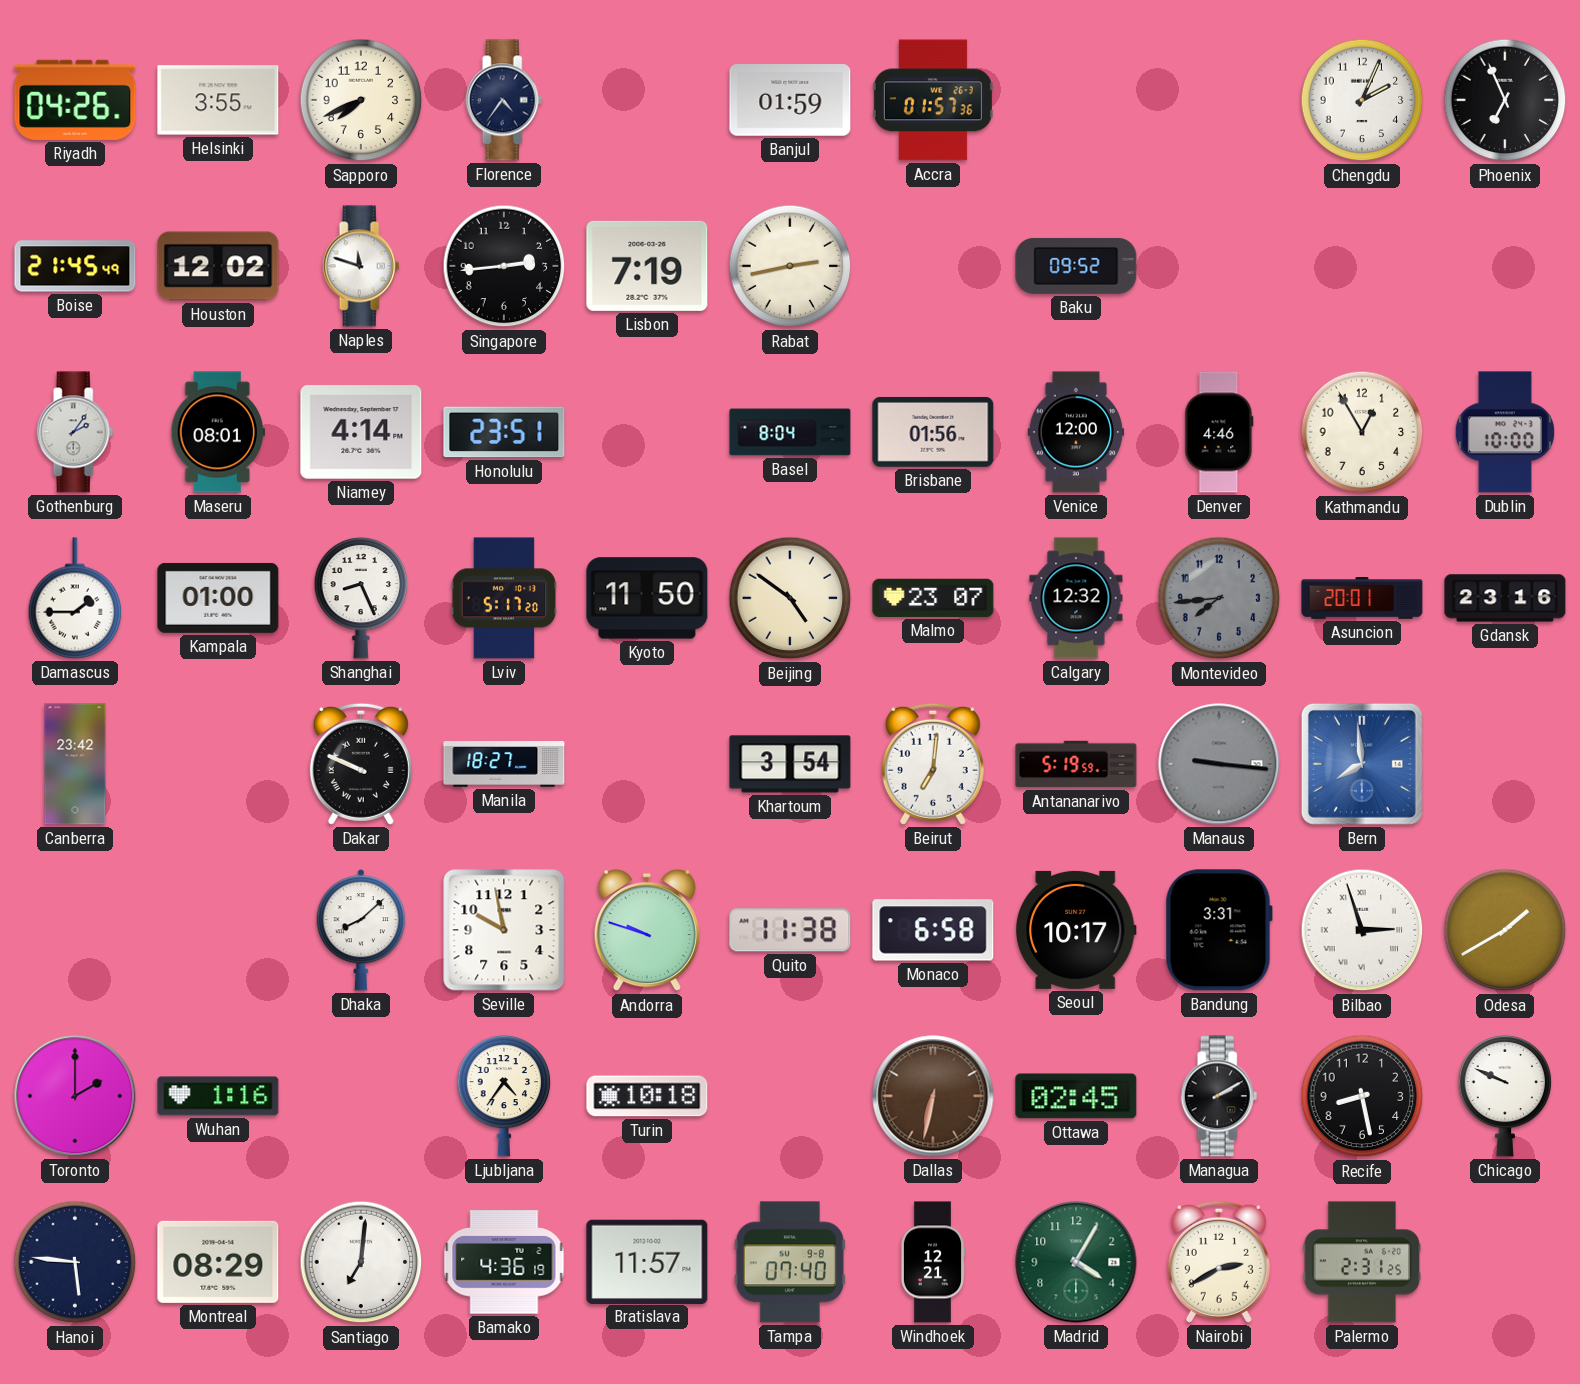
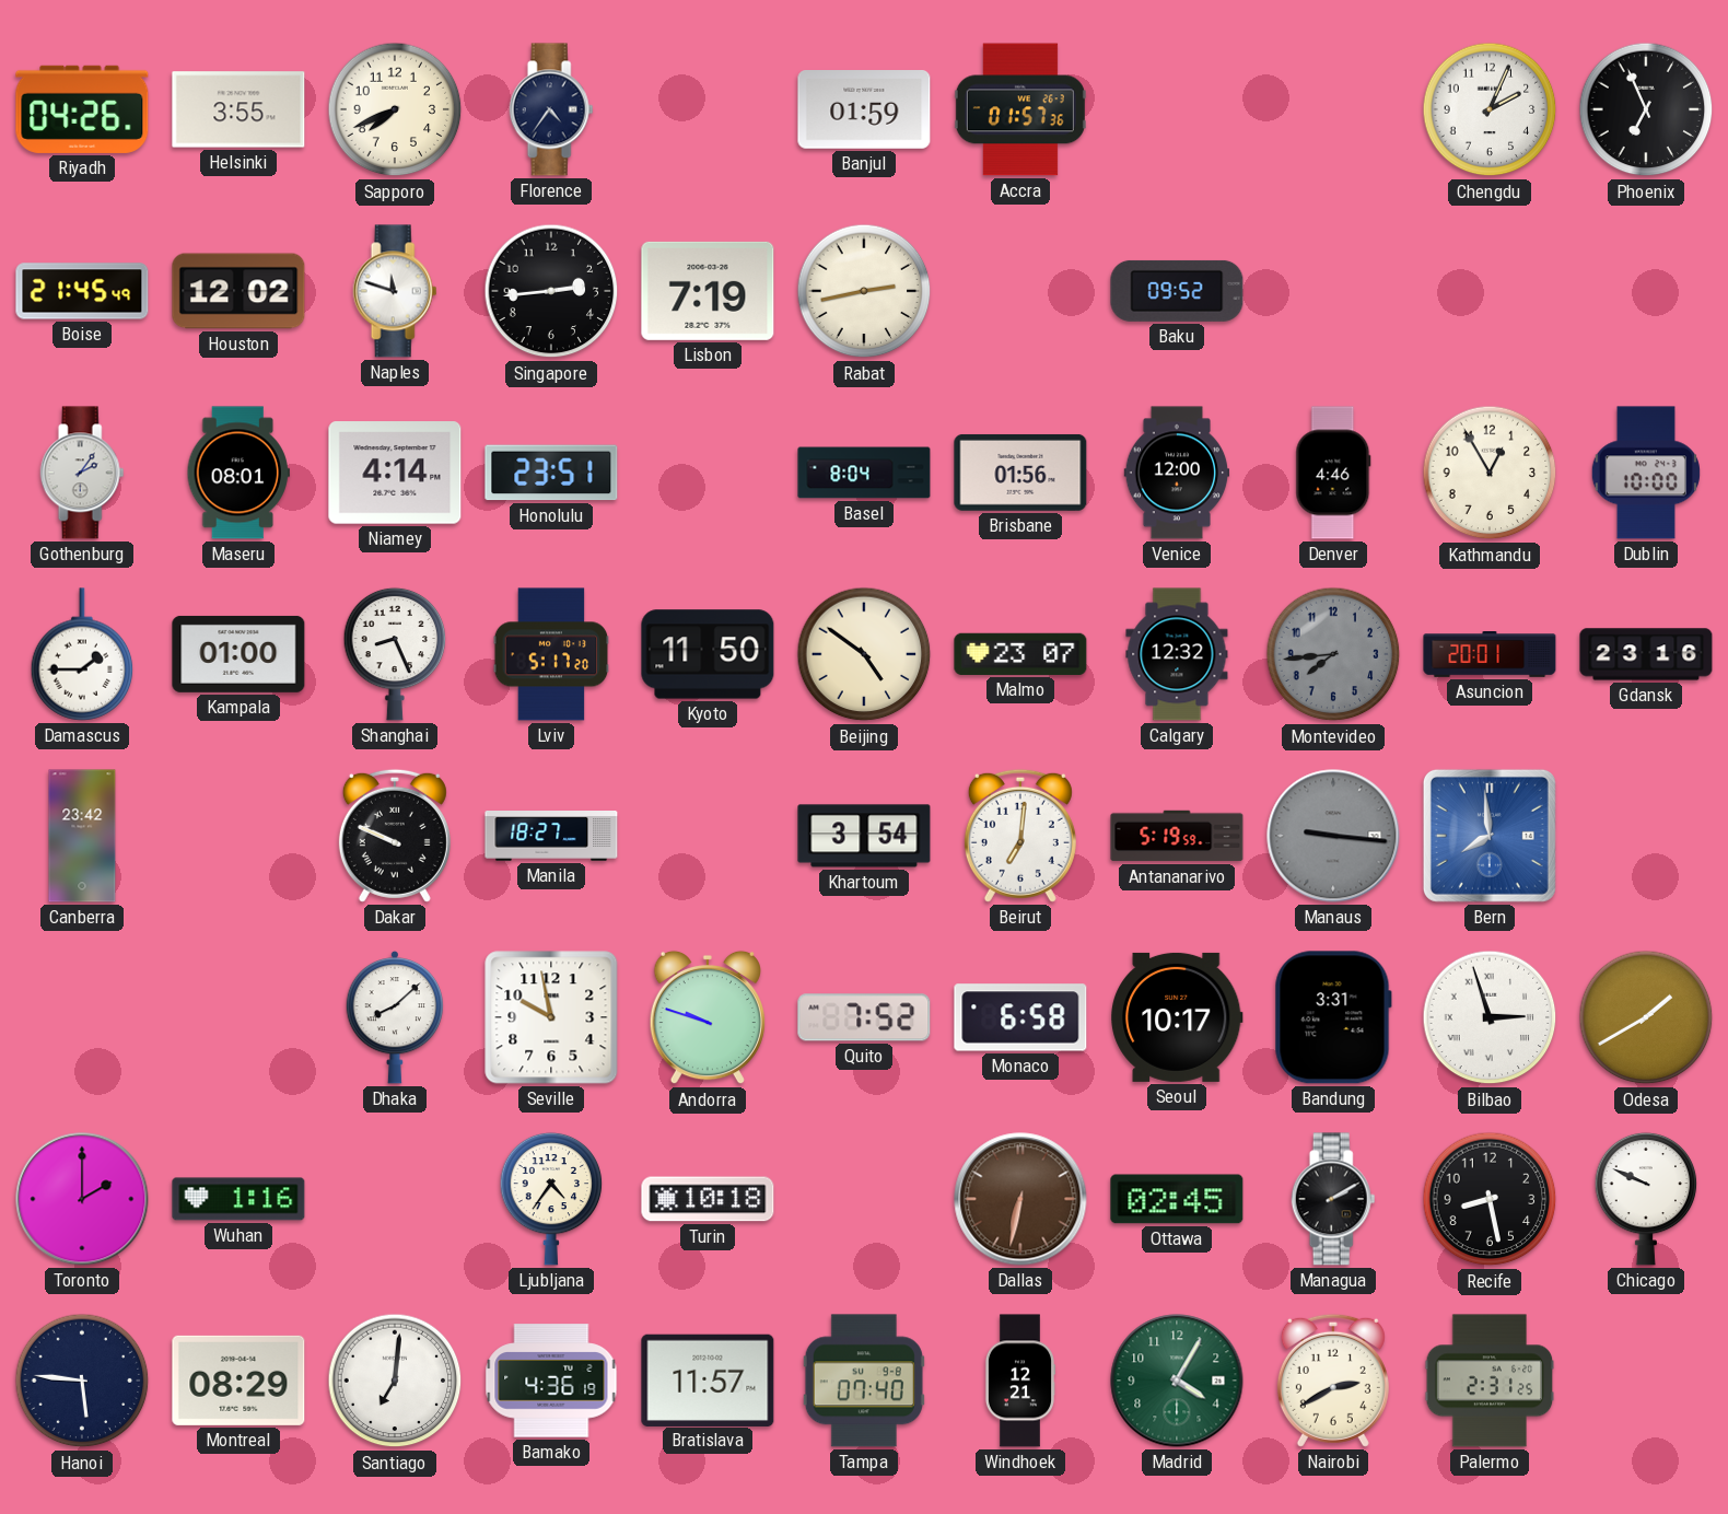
Quito: 11:38 -> 7:52 (864, 1017)
